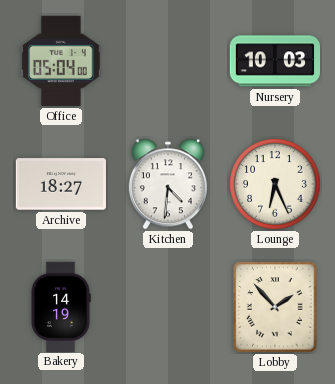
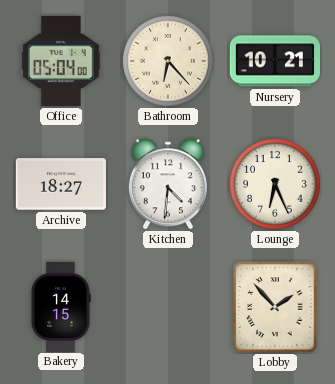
Bathroom: none -> 6:23 (169, 62)
Nursery: 10:03 -> 10:21 (274, 61)
Bakery: 14:19 -> 14:15 (61, 306)
